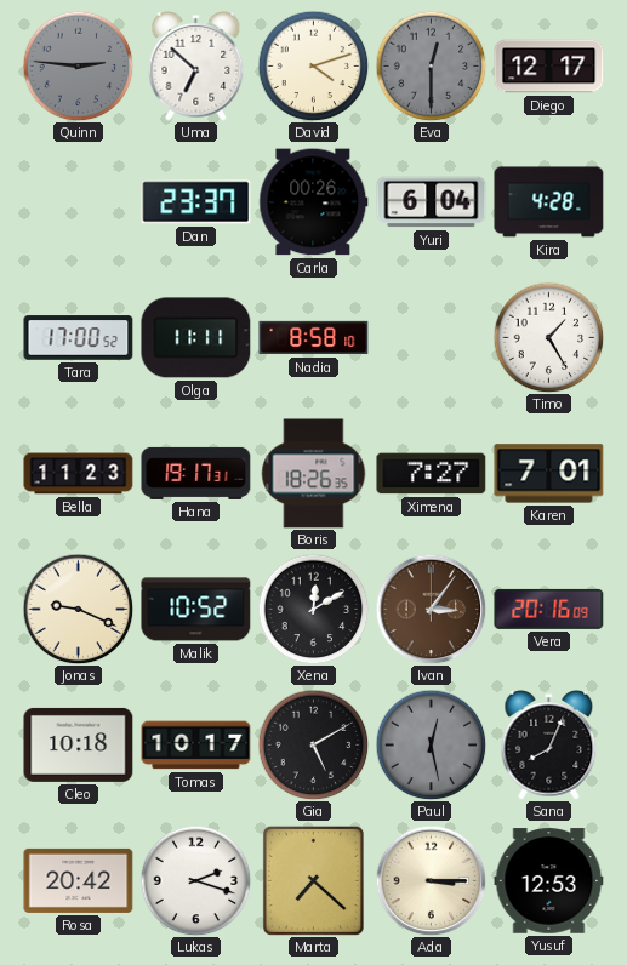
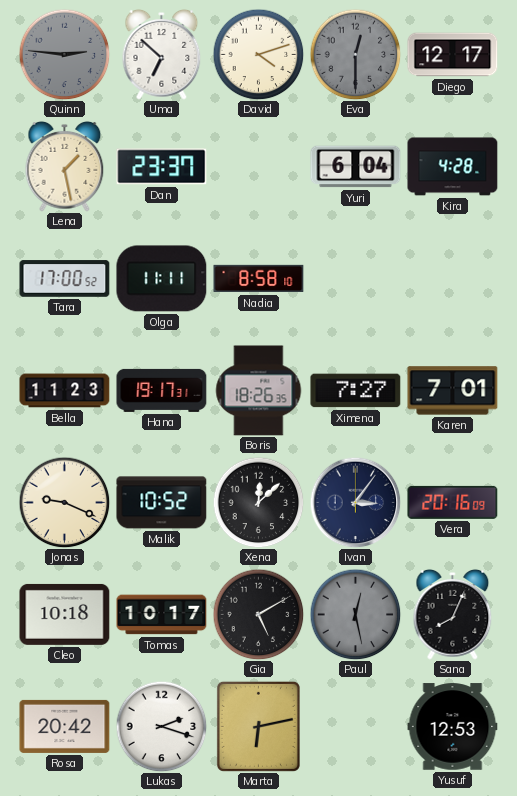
Lena: none -> 1:28 (65, 166)
Carla: 00:26 -> none (314, 202)
Timo: 1:25 -> none (548, 337)
Xena: 12:10 -> 12:08 (258, 502)
Ivan dial: brown -> navy (355, 502)
Marta: 7:22 -> 6:13 (258, 726)
Ada: 3:15 -> none (431, 880)
